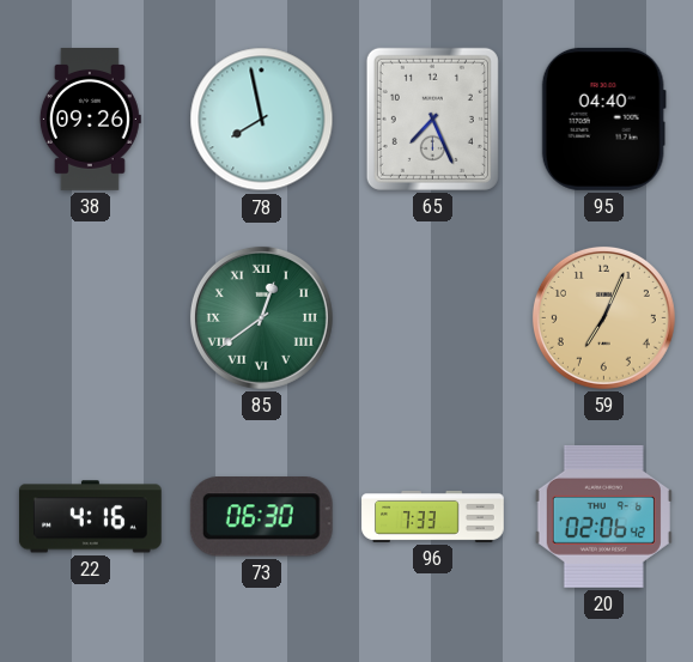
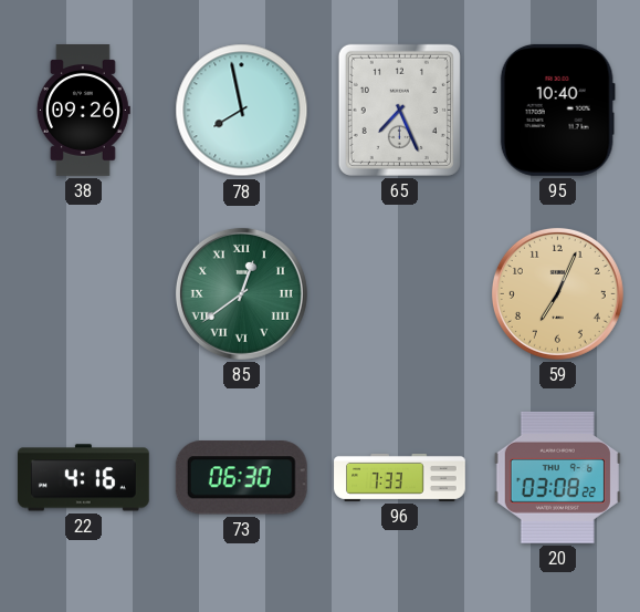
95: 04:40 -> 10:40 (557, 110)
20: 02:06 -> 03:08 (557, 477)
